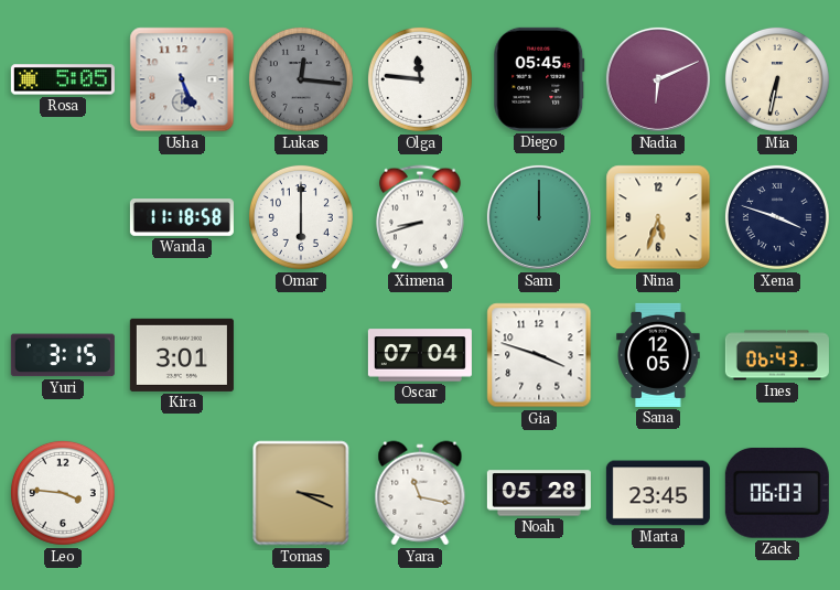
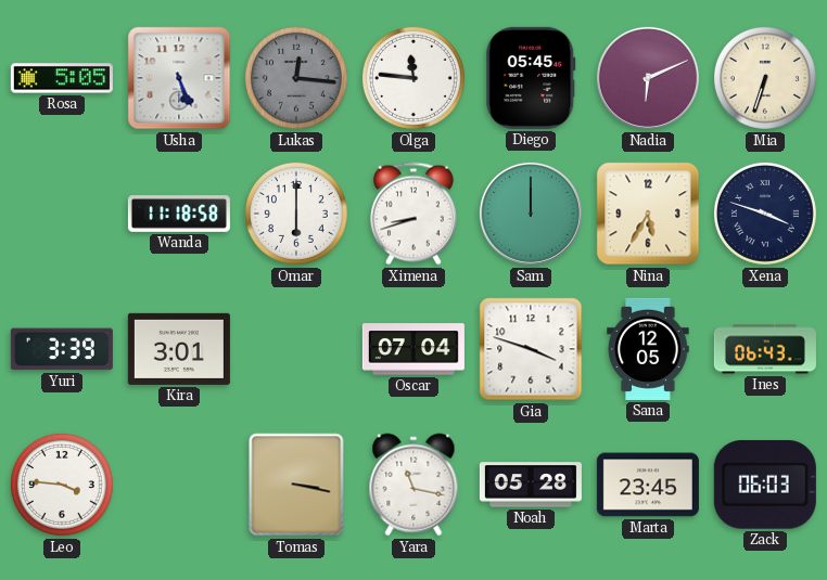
Mia: 6:32 -> 6:33 (765, 78)
Nina: 5:33 -> 5:35 (648, 214)
Yuri: 3:15 -> 3:39 (62, 349)
Tomas: 3:19 -> 3:17 (296, 485)
